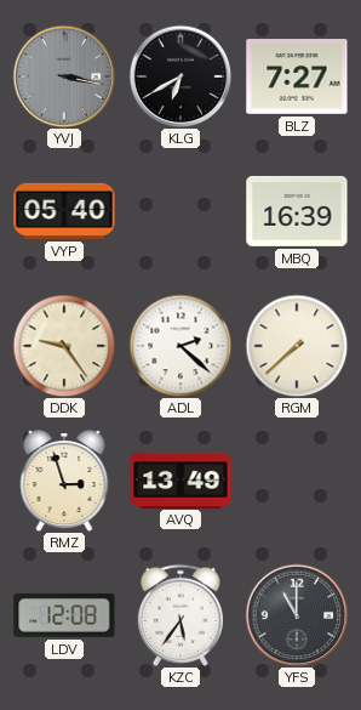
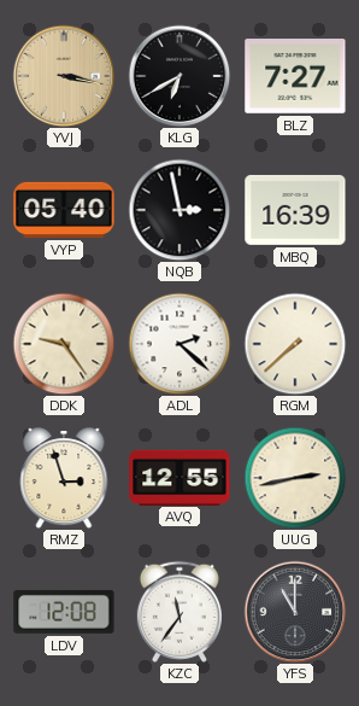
YVJ dial: grey -> champagne (64, 76)
NQB: none -> 2:58 (179, 210)
AVQ: 13:49 -> 12:55 (179, 477)
UUG: none -> 2:43 (295, 478)
KZC: 5:36 -> 11:36 (179, 612)
